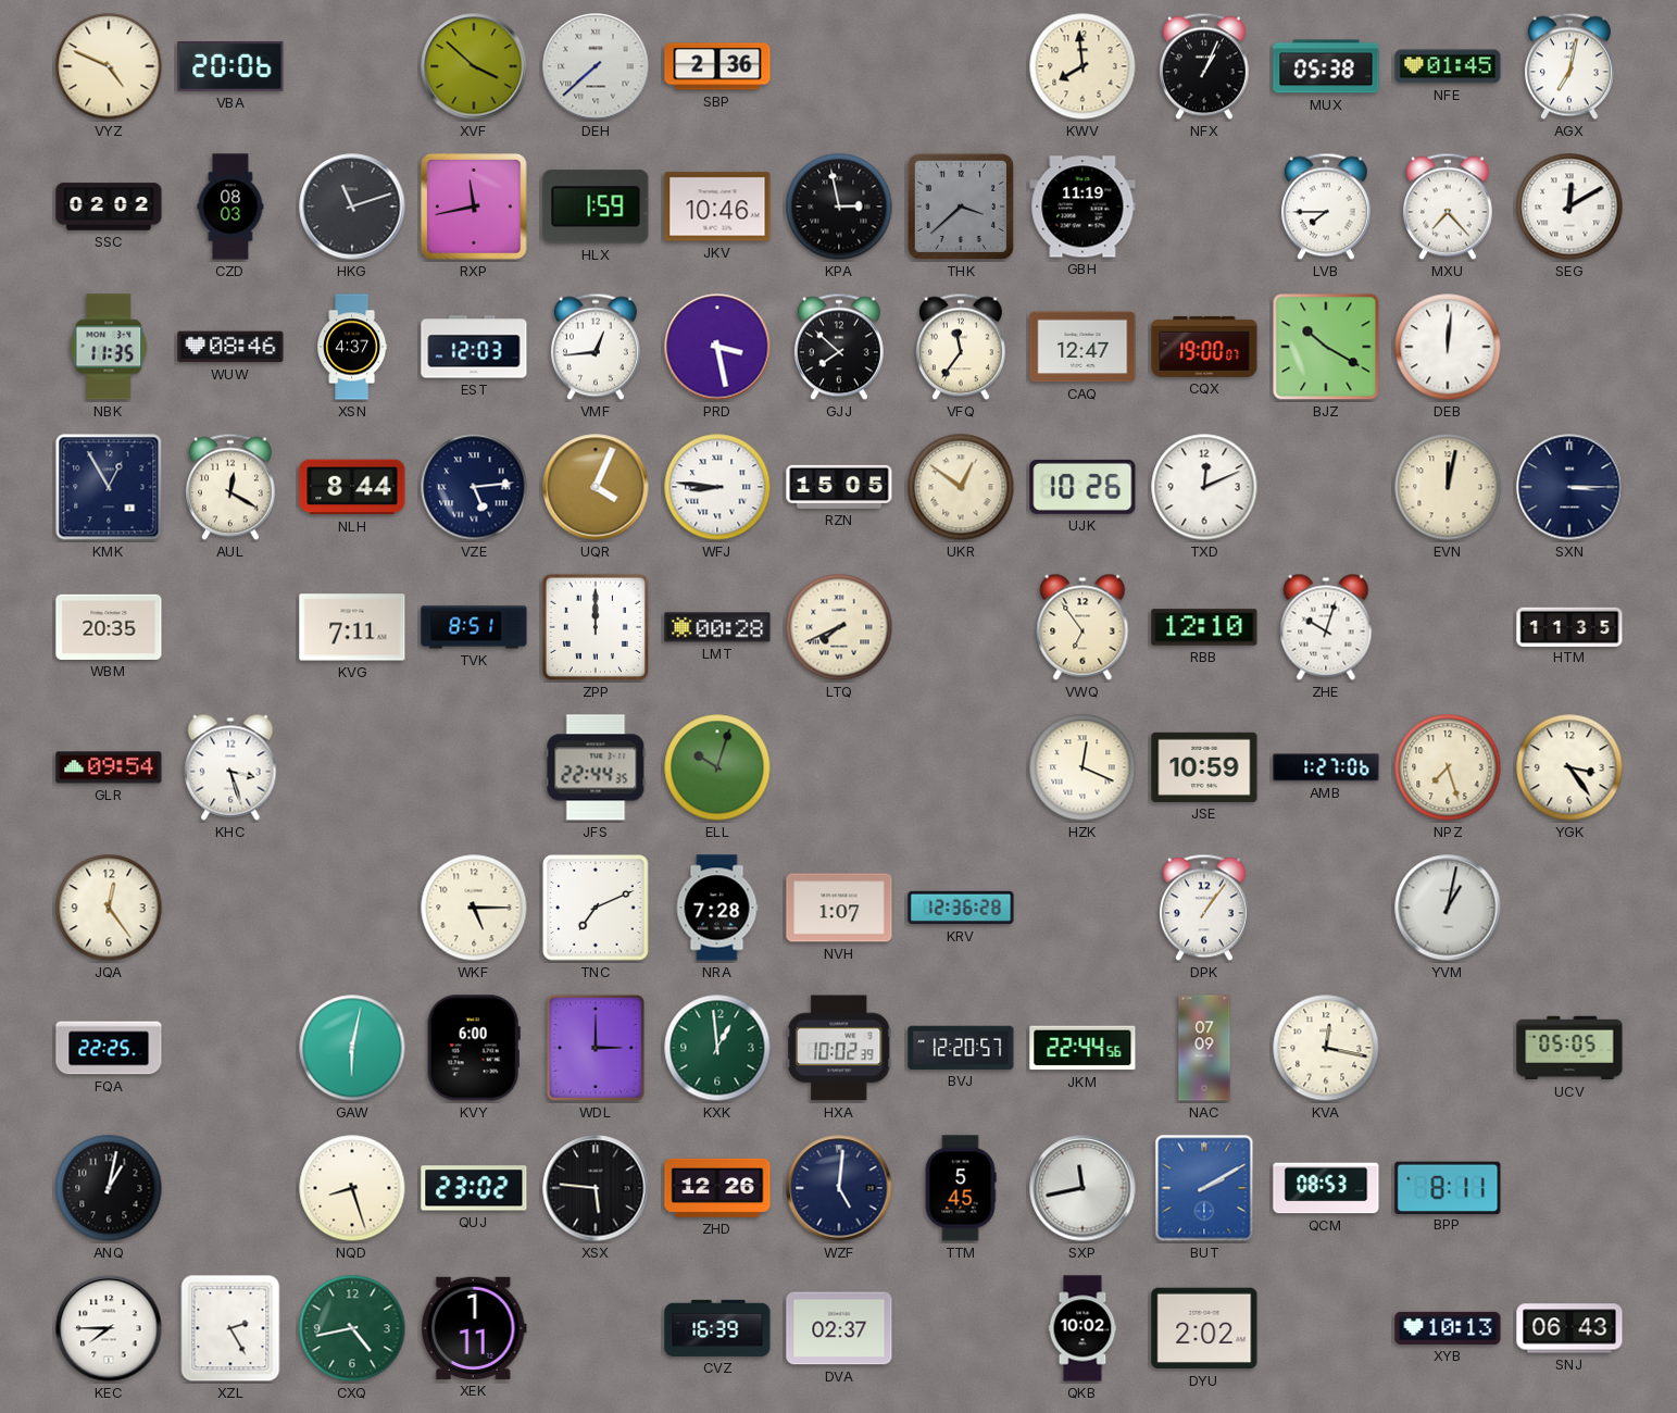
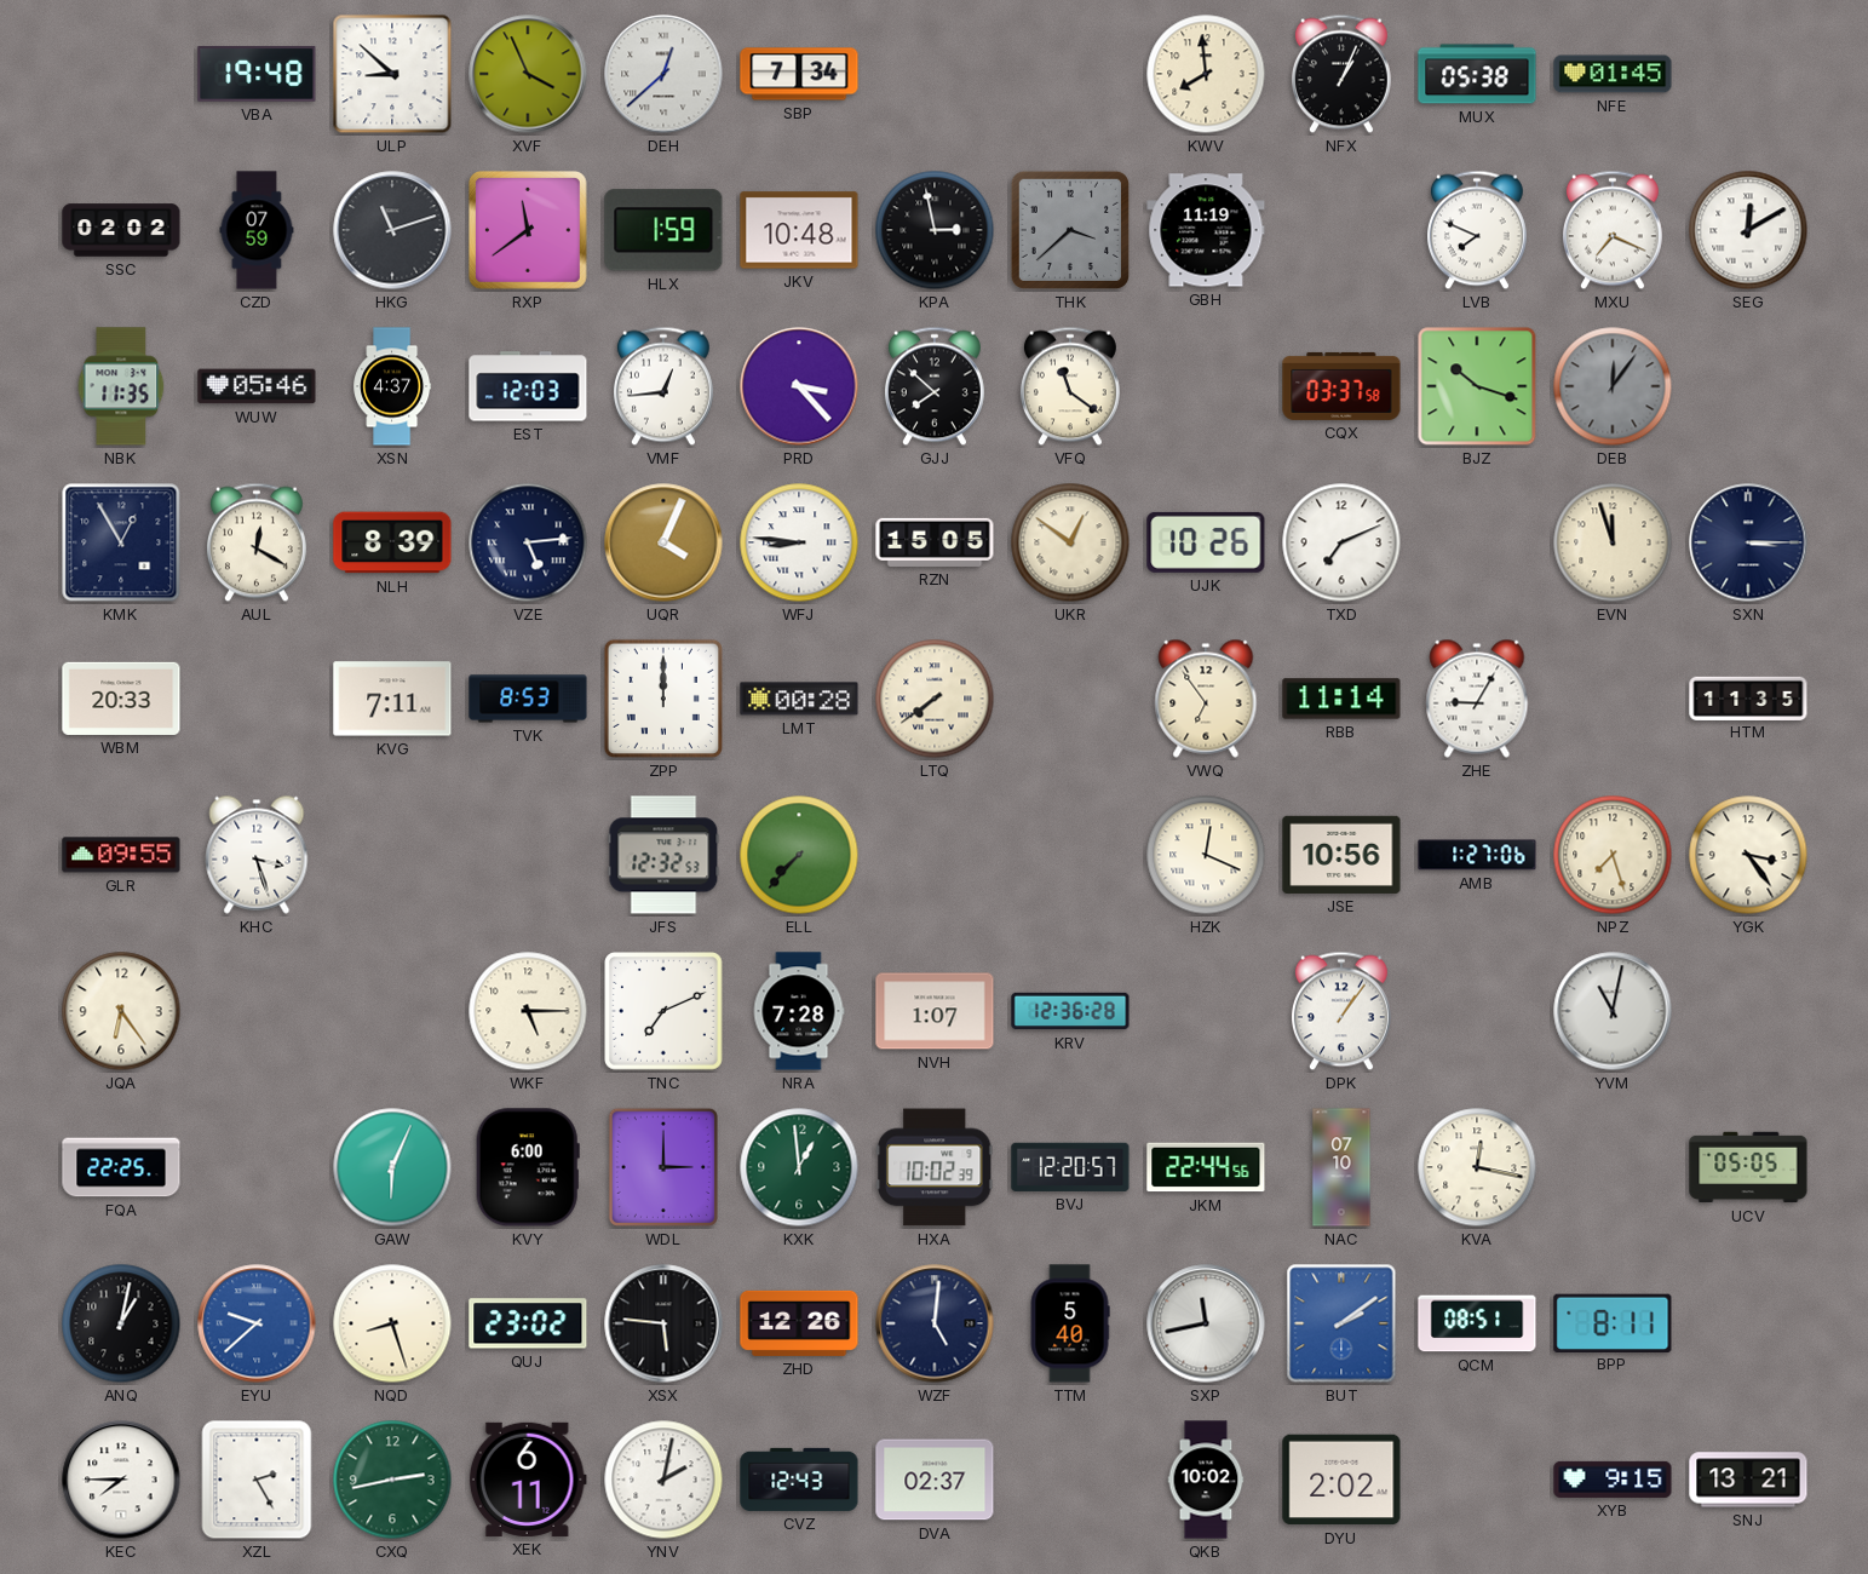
VYZ: 4:49 -> none (109, 66)
VBA: 20:06 -> 19:48 (257, 75)
ULP: none -> 8:52 (392, 74)
XVF: 3:52 -> 3:56 (528, 74)
DEH: 7:38 -> 12:38 (663, 74)
SBP: 2:36 -> 7:34 (799, 74)
AGX: 7:02 -> none (1569, 66)
CZD: 08:03 -> 07:59 (257, 230)
RXP: 11:43 -> 11:39 (529, 231)
JKV: 10:46 -> 10:48 (799, 230)
LVB: 7:45 -> 7:49 (1477, 230)
MXU: 7:23 -> 7:19 (1613, 230)
WUW: 08:46 -> 05:46 (257, 386)
PRD: 3:28 -> 3:23 (799, 386)
VFQ: 11:36 -> 11:21 (1070, 386)
CAQ: 12:47 -> none (1082, 347)
CQX: 19:00 -> 03:37 (1341, 386)
BJZ: 10:20 -> 10:18 (1477, 386)
DEB: 12:01 -> 12:06 (1613, 386)
DEB dial: white -> grey (1613, 386)
NLH: 8:44 -> 8:39 (392, 542)
TXD: 12:11 -> 7:11 (1341, 542)
EVN: 12:02 -> 11:57 (1613, 542)
WBM: 20:35 -> 20:33 (121, 699)
TVK: 8:51 -> 8:53 (528, 699)
LTQ: 7:41 -> 7:39 (935, 699)
RBB: 12:10 -> 11:14 (1341, 699)
ZHE: 10:03 -> 9:05 (1477, 699)
GLR: 09:54 -> 09:55 (121, 855)
JFS: 22:44 -> 12:32 (663, 855)
ELL: 10:03 -> 7:37 (799, 855)
JSE: 10:59 -> 10:56 (1341, 855)
JQA: 12:24 -> 6:24 (121, 1011)
YVM: 1:02 -> 11:02 (1613, 1011)
GAW: 6:02 -> 6:04 (392, 1167)
NAC: 07:09 -> 07:10 (1341, 1167)
EYU: none -> 9:38 (257, 1323)
TTM: 5:45 -> 5:40 (1070, 1323)
BUT: 2:10 -> 2:09 (1341, 1323)
QCM: 08:53 -> 08:51 (1477, 1323)
CXQ: 4:43 -> 2:43 (392, 1480)
XEK: 1:11 -> 6:11 (528, 1480)
YNV: none -> 2:02 (663, 1480)
CVZ: 16:39 -> 12:43 (799, 1480)
XYB: 10:13 -> 9:15 (1613, 1480)
SNJ: 06:43 -> 13:21 (1748, 1480)
